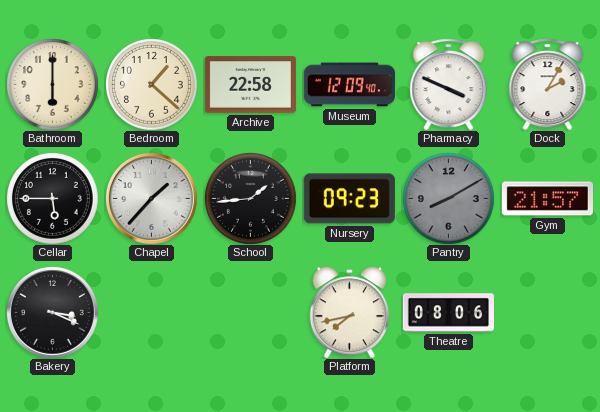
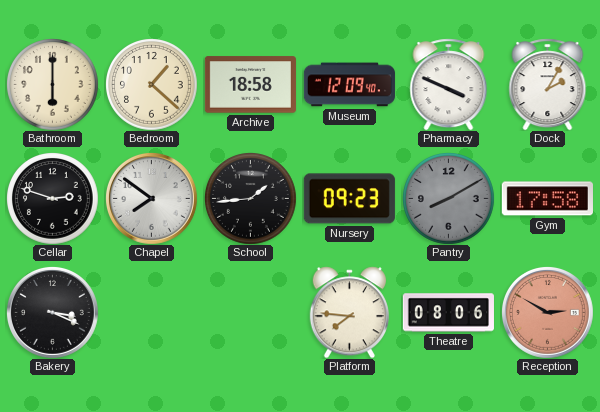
Archive: 22:58 -> 18:58 (250, 85)
Cellar: 5:45 -> 2:48 (53, 199)
Chapel: 1:37 -> 7:51 (151, 198)
Gym: 21:57 -> 17:58 (547, 199)
Platform: 7:43 -> 7:46 (349, 312)
Reception: none -> 2:50 (547, 312)
